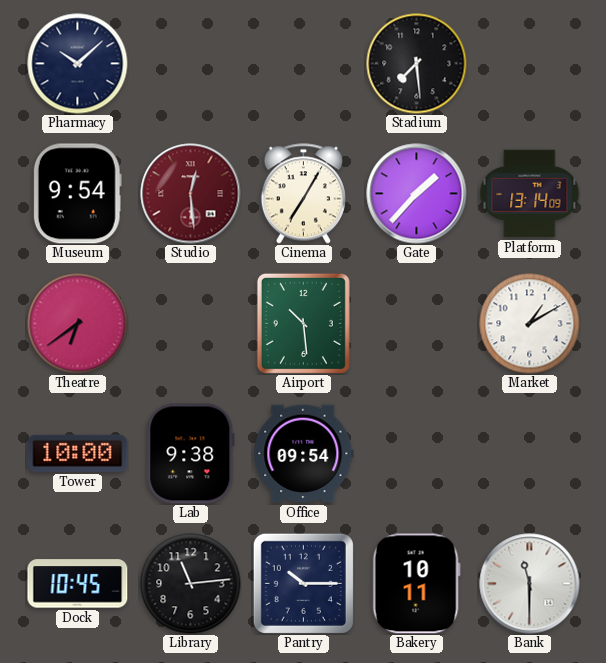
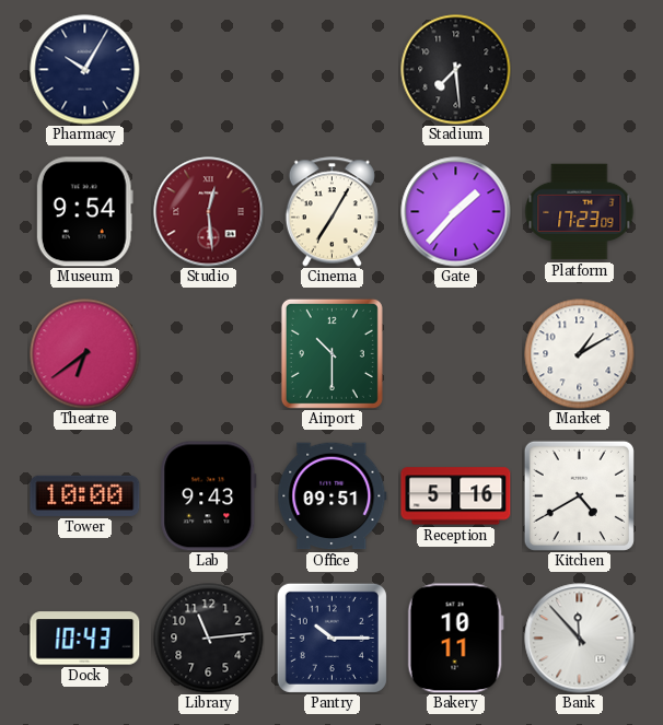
Pharmacy: 10:08 -> 10:05 (85, 70)
Platform: 13:14 -> 17:23 (580, 212)
Airport: 10:29 -> 10:30 (331, 353)
Lab: 9:38 -> 9:43 (209, 496)
Office: 09:54 -> 09:51 (333, 496)
Reception: none -> 5:16 (456, 496)
Kitchen: none -> 4:40 (579, 495)
Dock: 10:45 -> 10:43 (85, 639)
Bank: 11:30 -> 11:53 (580, 639)
